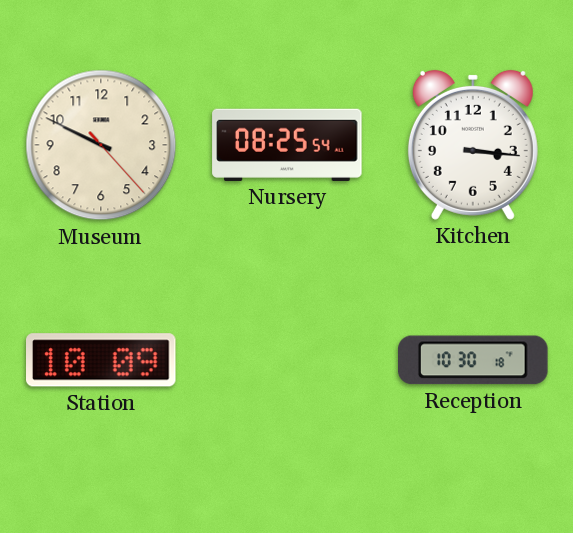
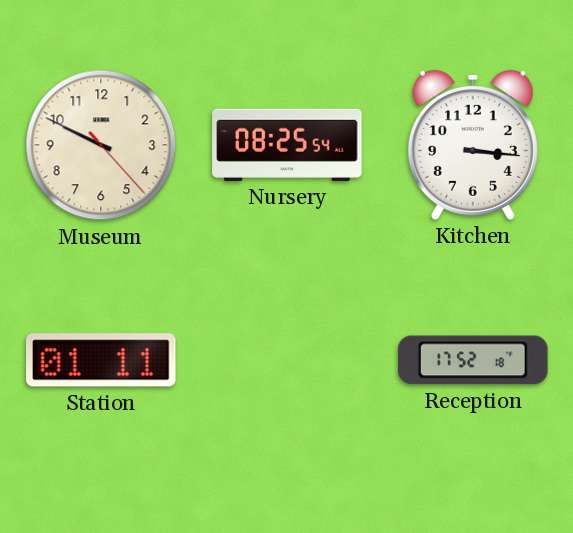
Station: 10:09 -> 01:11 (102, 360)
Reception: 10:30 -> 17:52 (473, 360)
